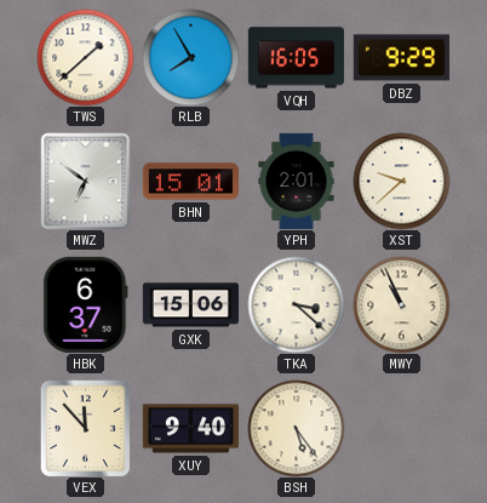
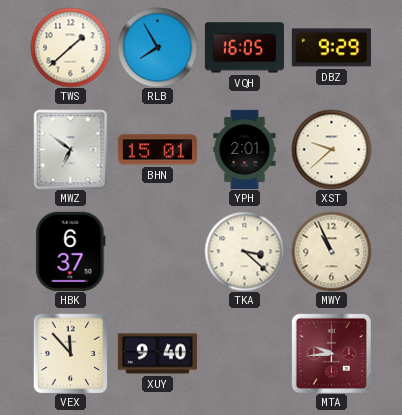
GXK: 15:06 -> none (190, 305)
BSH: 5:24 -> none (296, 428)
MTA: none -> 9:44 (331, 353)
